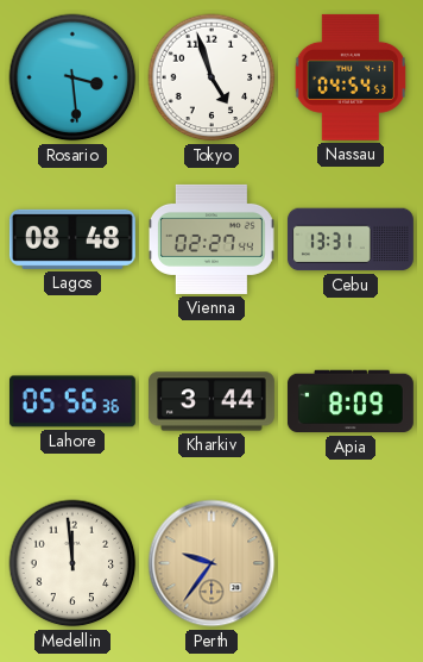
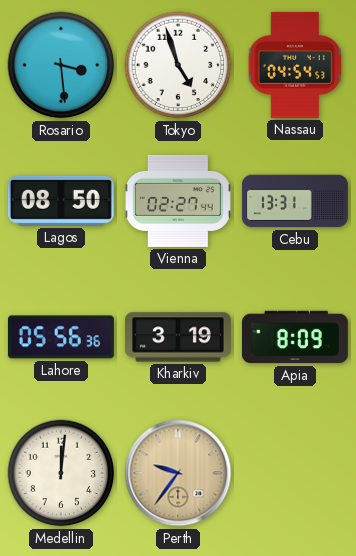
Lagos: 08:48 -> 08:50 (61, 201)
Kharkiv: 3:44 -> 3:19 (178, 337)
Medellin: 11:59 -> 12:01 (61, 473)
